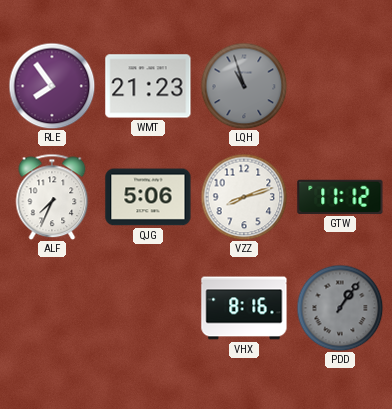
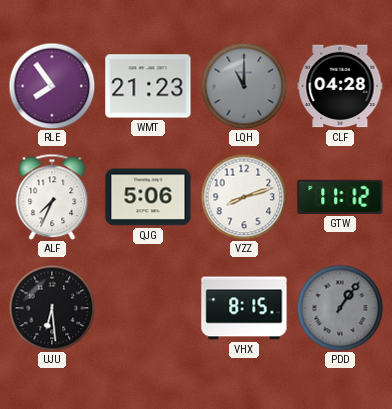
LQH: 10:57 -> 11:00 (244, 86)
CLF: none -> 04:28 (340, 86)
UJU: none -> 6:29 (52, 308)
VHX: 8:16 -> 8:15 (244, 308)
